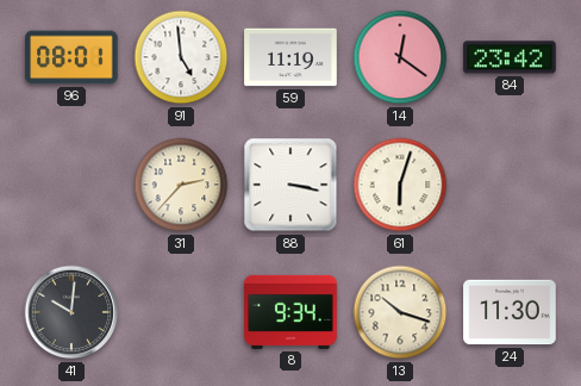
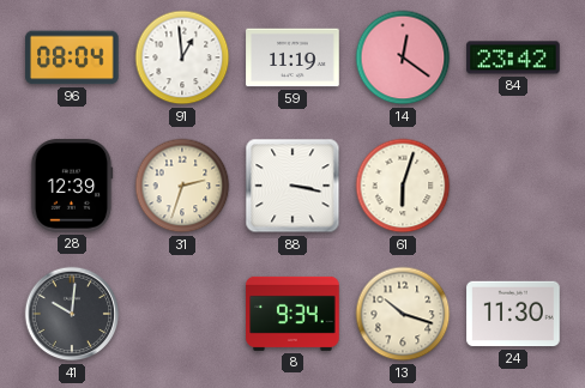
96: 08:01 -> 08:04 (72, 57)
91: 4:59 -> 12:59 (182, 57)
28: none -> 12:39 (72, 186)
31: 2:37 -> 2:33 (182, 186)
